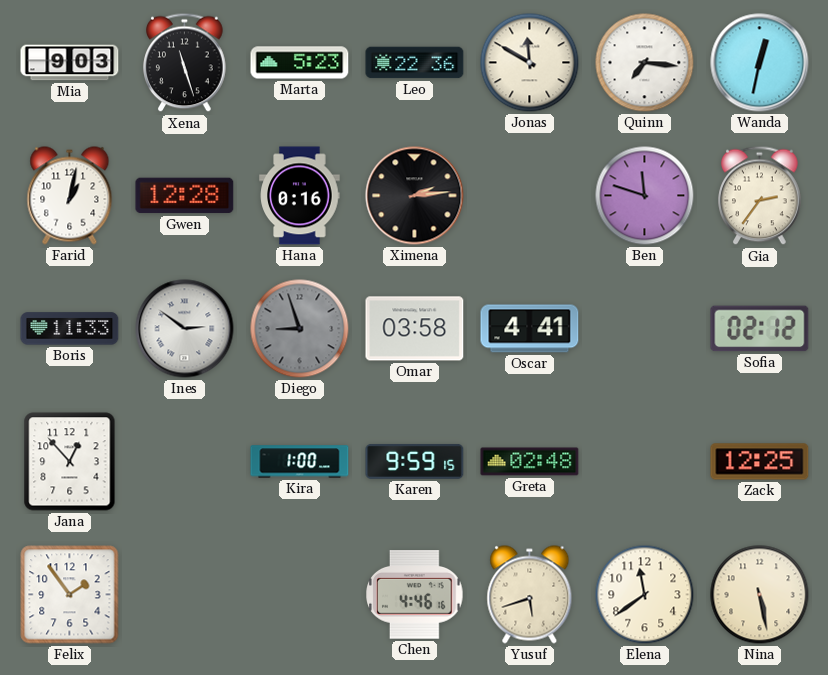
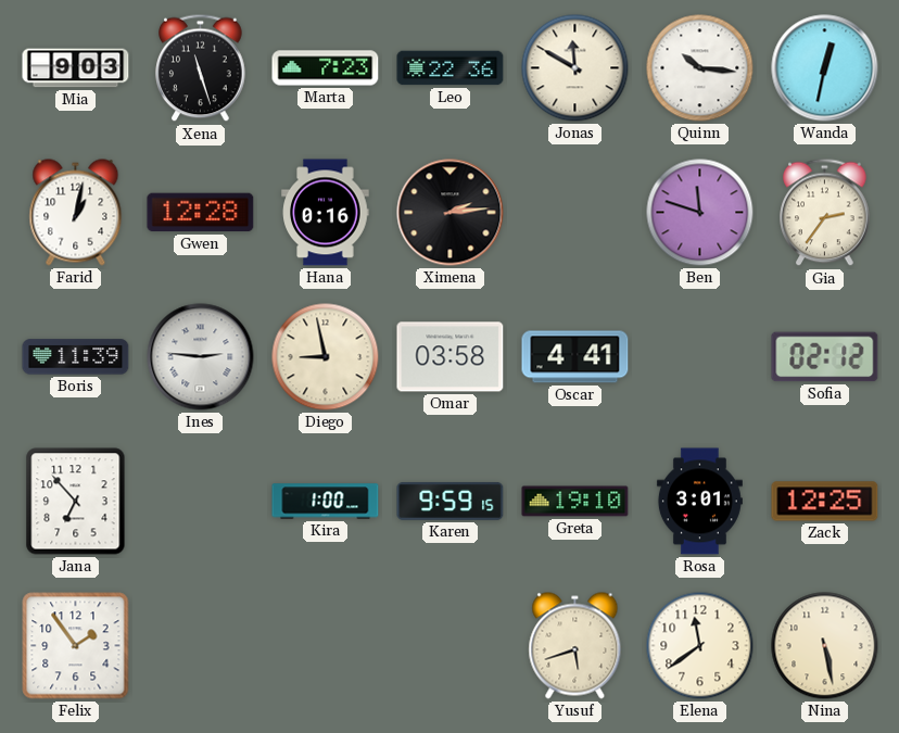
Marta: 5:23 -> 7:23 (326, 68)
Quinn: 7:16 -> 10:16 (700, 68)
Boris: 11:33 -> 11:39 (76, 357)
Ines: 2:51 -> 2:46 (201, 357)
Diego: 8:57 -> 8:58 (326, 357)
Diego dial: grey -> cream (326, 357)
Jana: 12:53 -> 6:53 (76, 502)
Greta: 02:48 -> 19:10 (575, 502)
Rosa: none -> 3:01 (699, 502)
Chen: 4:46 -> none (415, 595)
